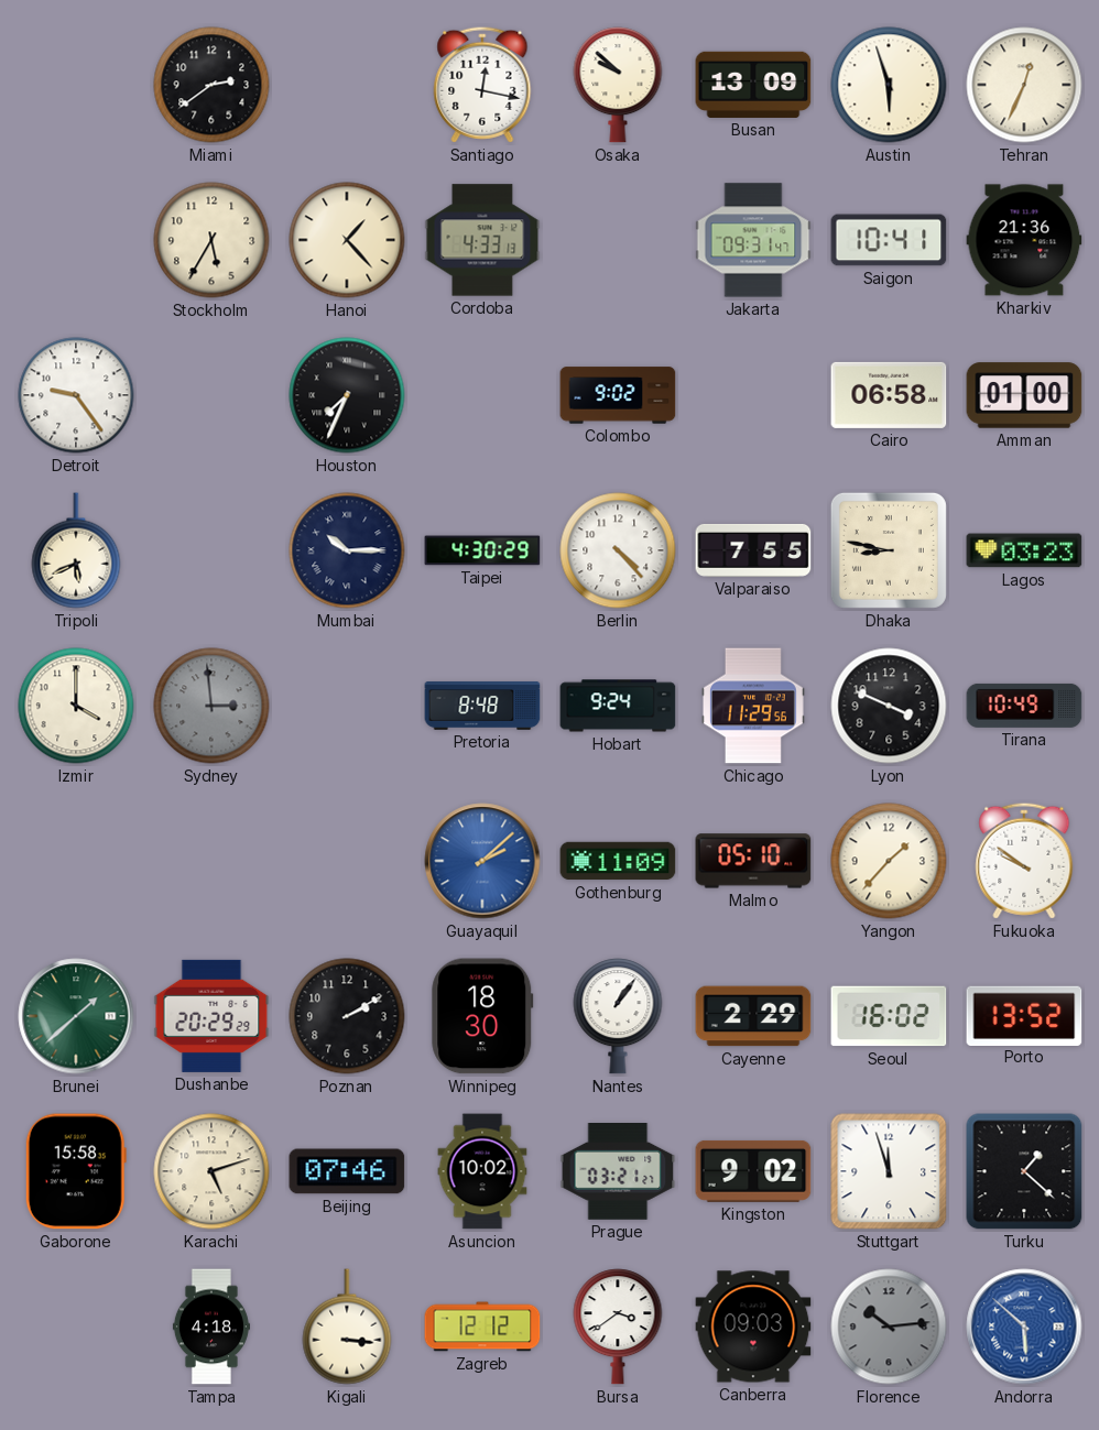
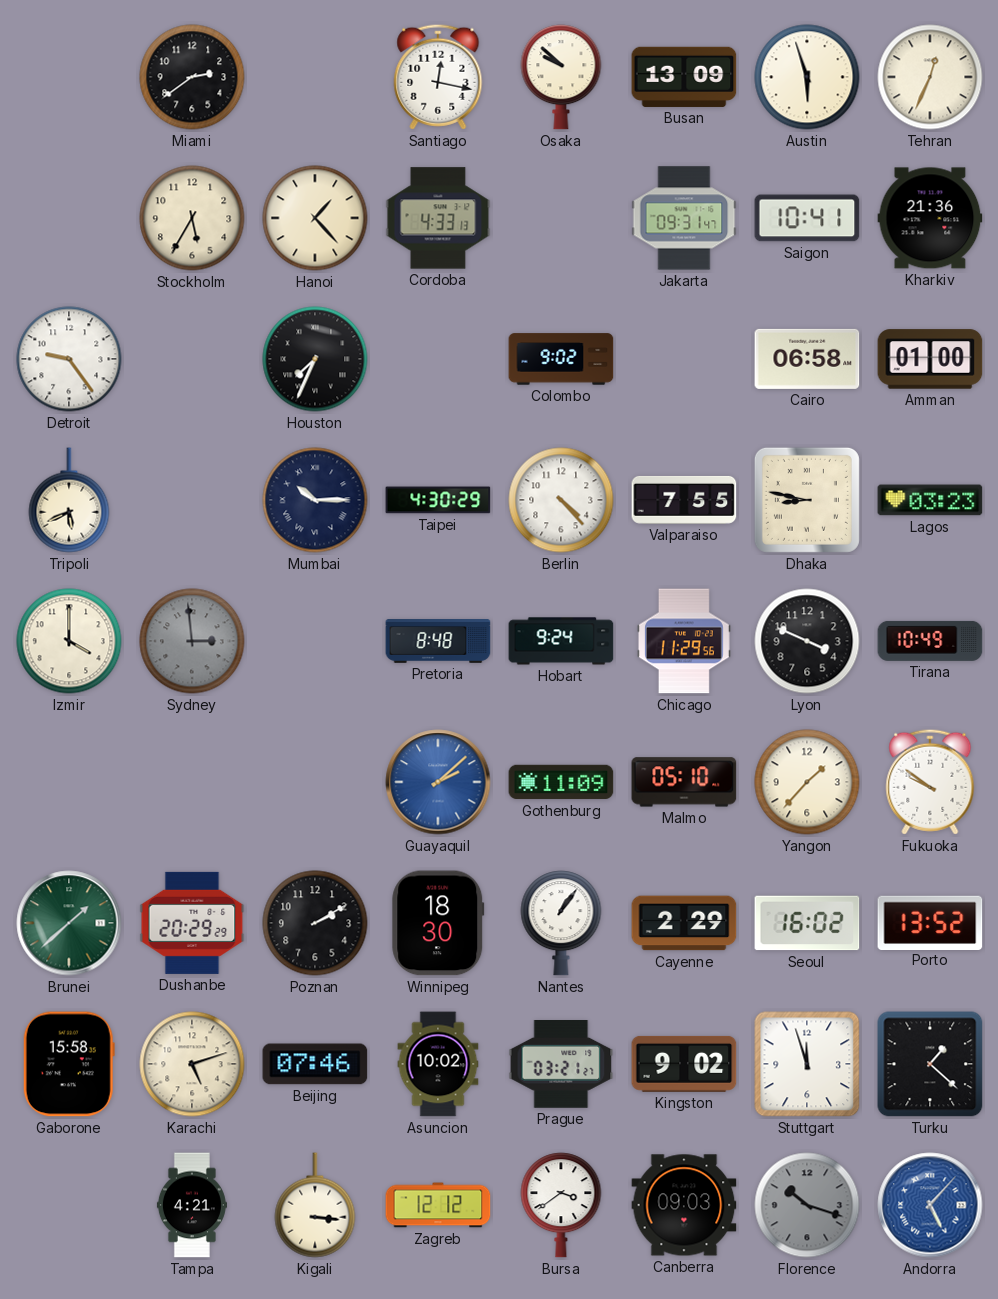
Tampa: 4:18 -> 4:21 (192, 1205)
Florence: 10:14 -> 10:18 (807, 1205)
Andorra: 5:52 -> 5:07 (930, 1205)
